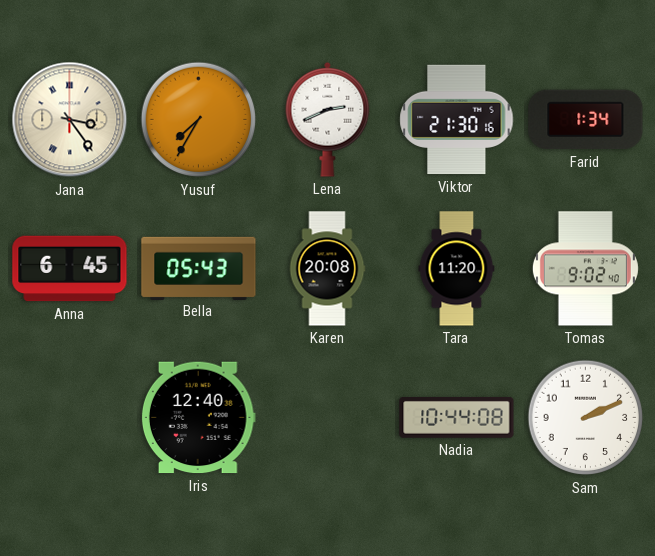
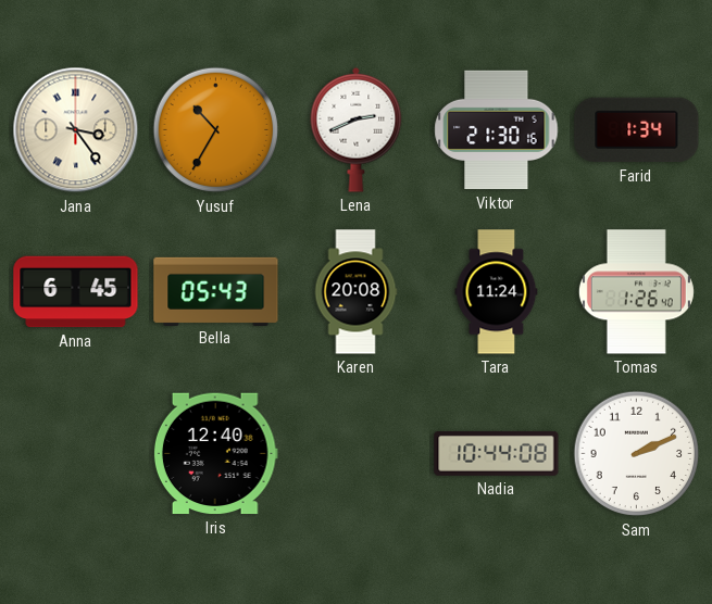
Yusuf: 7:35 -> 10:35 (216, 130)
Tara: 11:20 -> 11:24 (497, 292)
Tomas: 9:02 -> 1:26 (636, 292)
